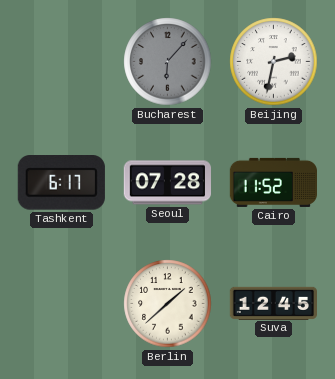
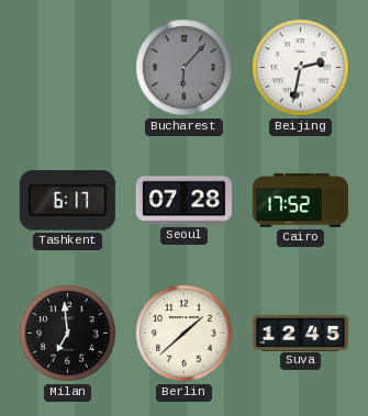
Cairo: 11:52 -> 17:52 (300, 200)
Milan: none -> 6:59 (68, 334)
